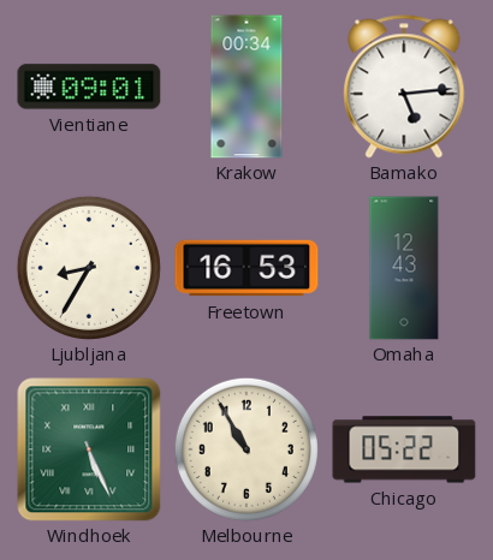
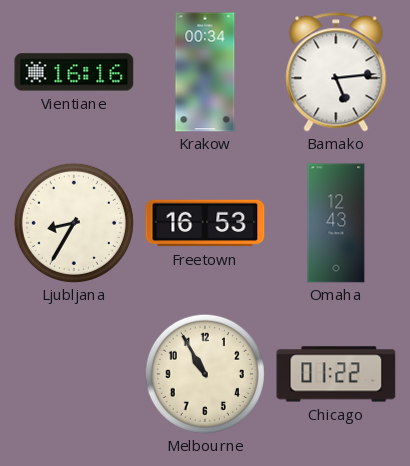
Vientiane: 09:01 -> 16:16 (74, 72)
Windhoek: 5:26 -> none (89, 449)
Chicago: 05:22 -> 01:22 (336, 374)
